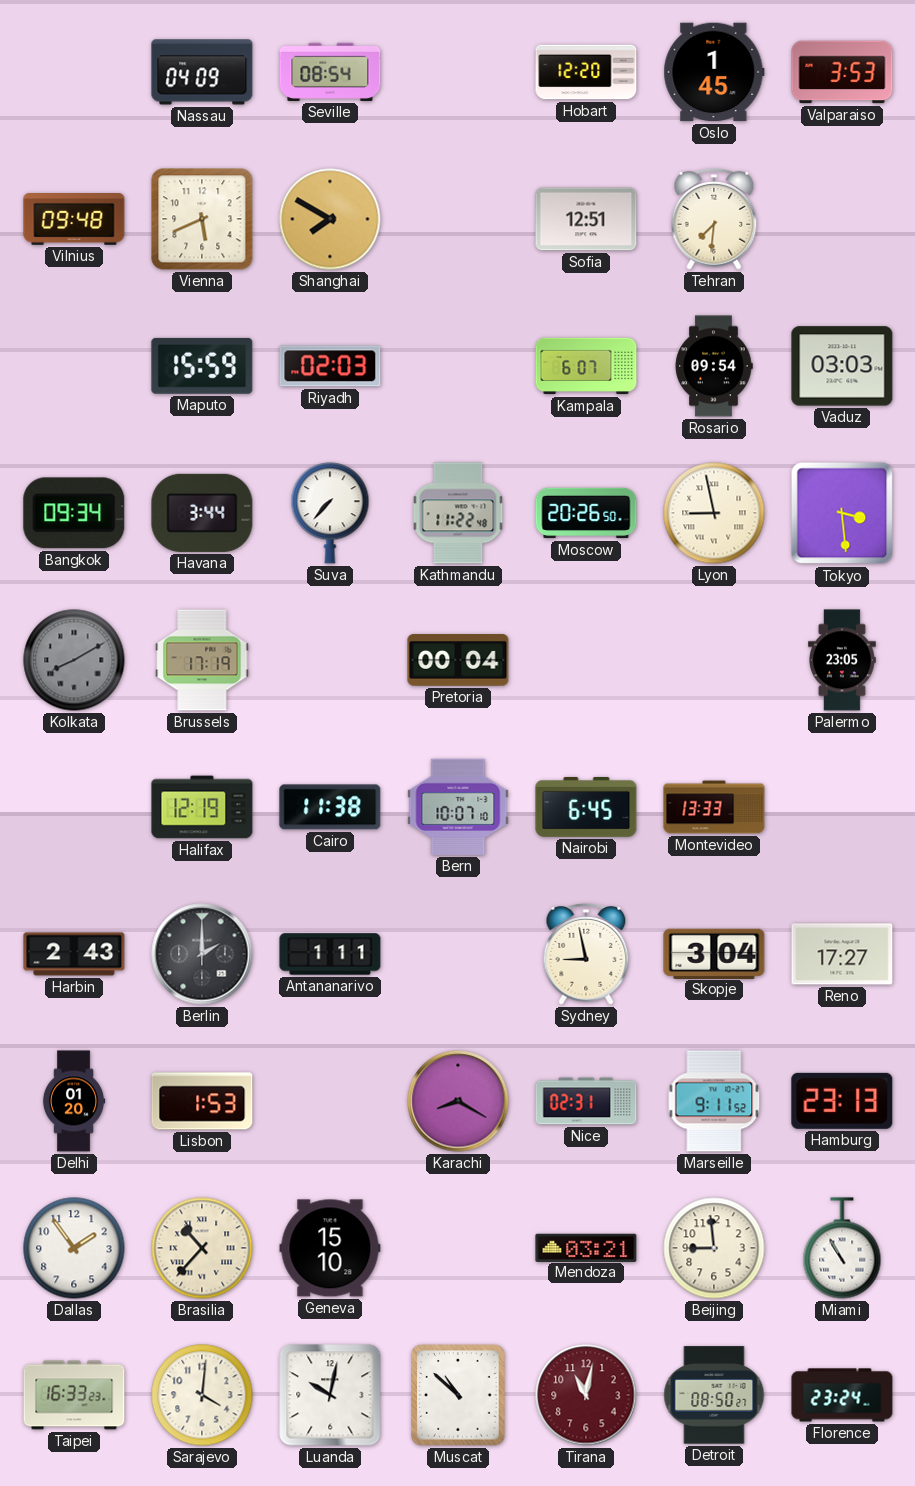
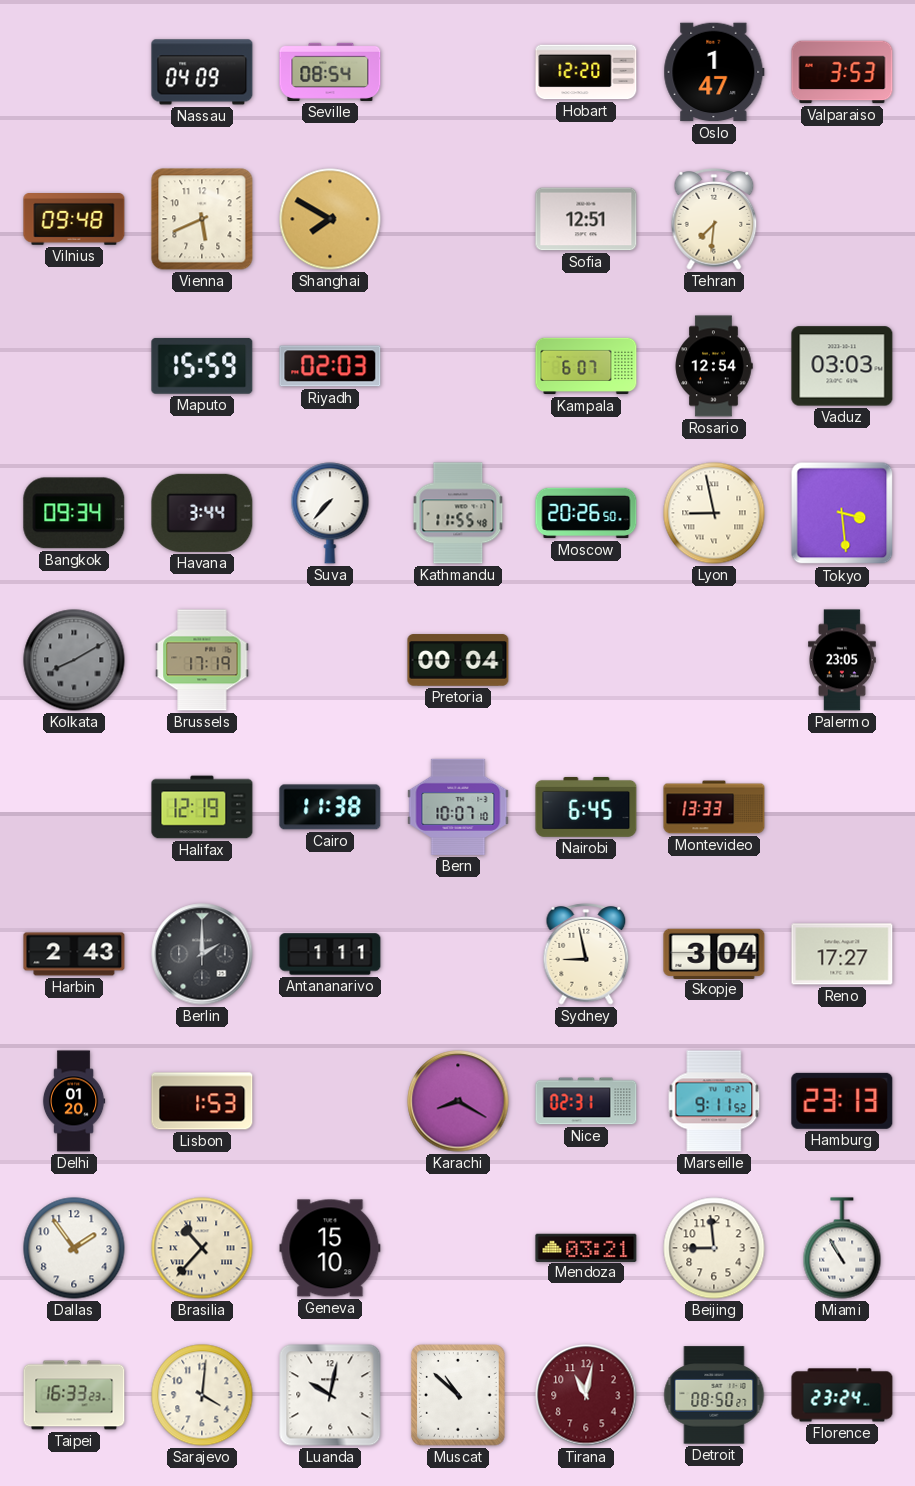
Oslo: 1:45 -> 1:47 (714, 72)
Rosario: 09:54 -> 12:54 (714, 366)
Kathmandu: 11:22 -> 11:55 (458, 513)
